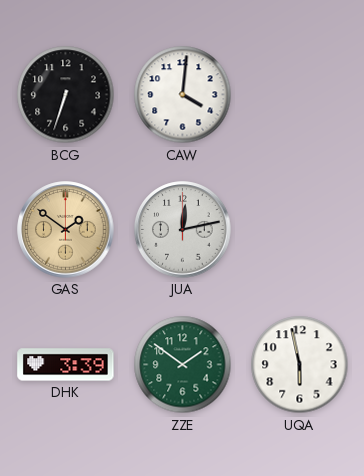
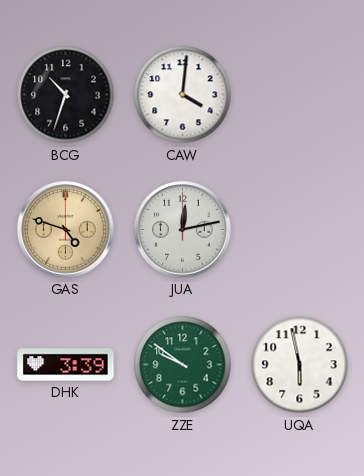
BCG: 6:33 -> 10:33 (66, 95)
GAS: 1:51 -> 4:48 (66, 230)
ZZE: 1:51 -> 9:51 (183, 365)
